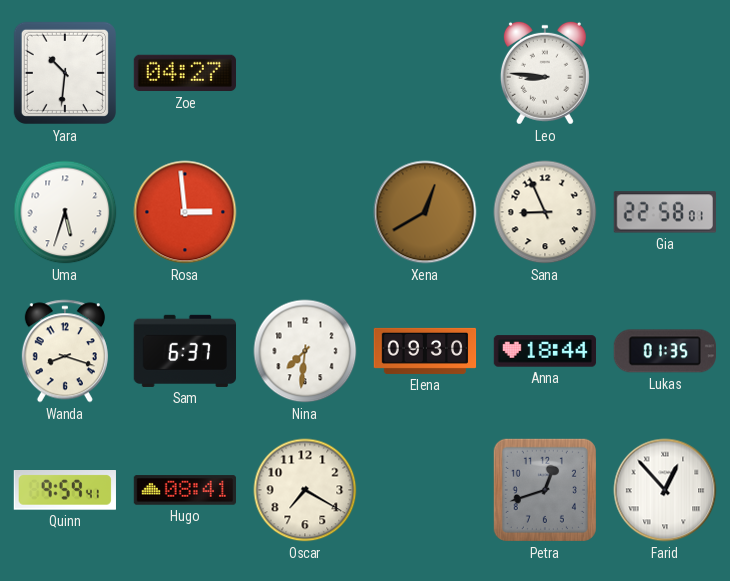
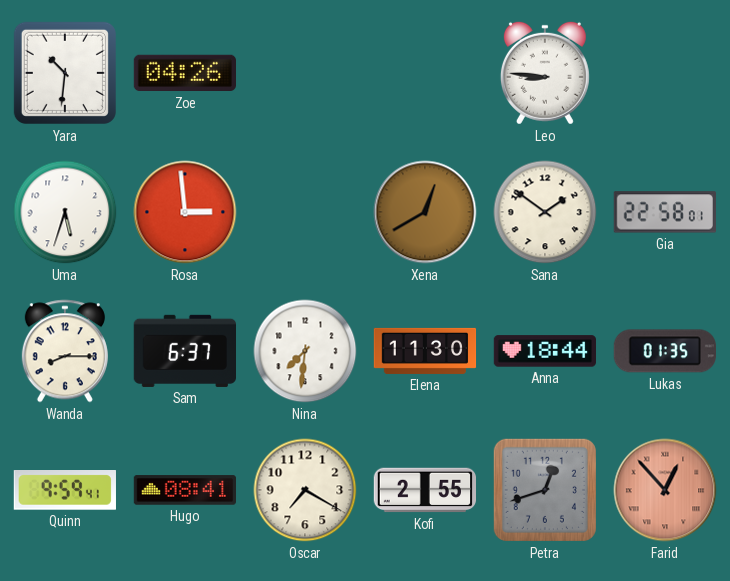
Zoe: 04:27 -> 04:26 (184, 73)
Sana: 8:56 -> 1:51 (545, 212)
Wanda: 8:18 -> 8:15 (65, 351)
Elena: 09:30 -> 11:30 (425, 351)
Kofi: none -> 2:55 (424, 490)
Farid dial: white -> salmon (665, 490)
